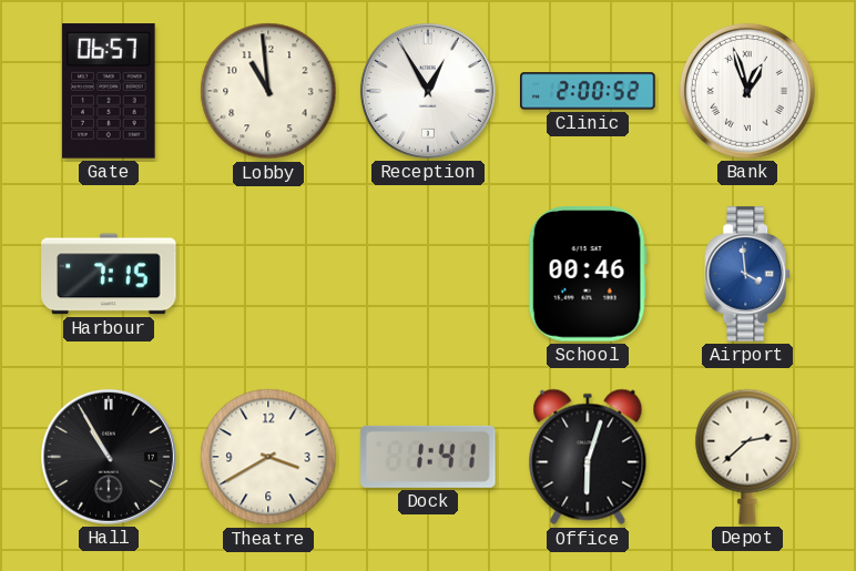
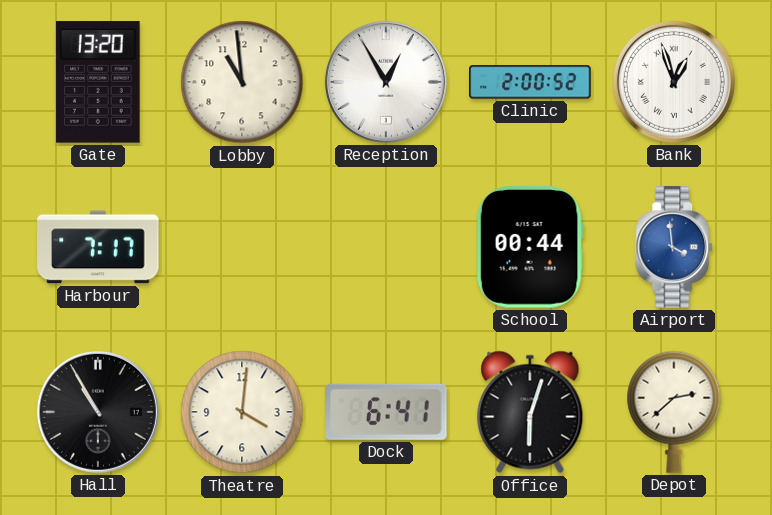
Gate: 06:57 -> 13:20 (98, 82)
Harbour: 7:15 -> 7:17 (98, 247)
School: 00:46 -> 00:44 (530, 247)
Theatre: 3:40 -> 4:01 (242, 412)
Dock: 1:41 -> 6:41 (386, 412)
